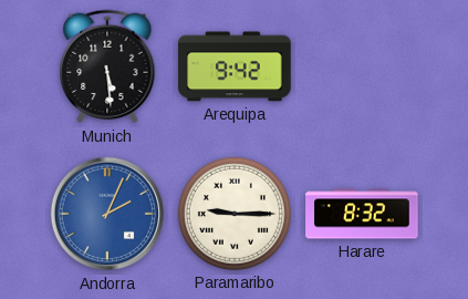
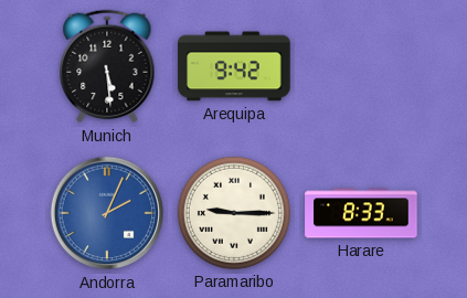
Harare: 8:32 -> 8:33 (361, 213)
